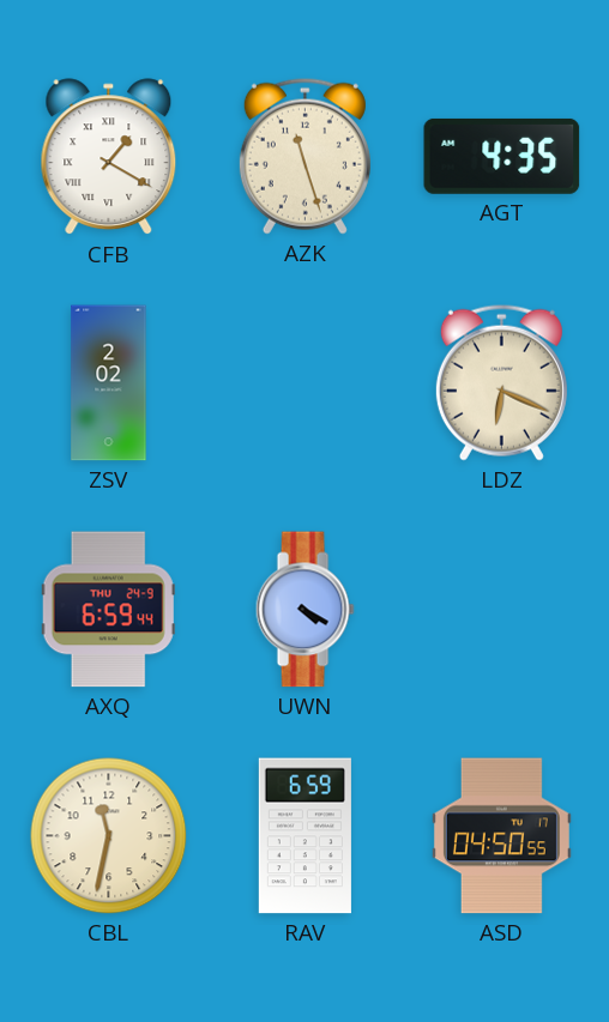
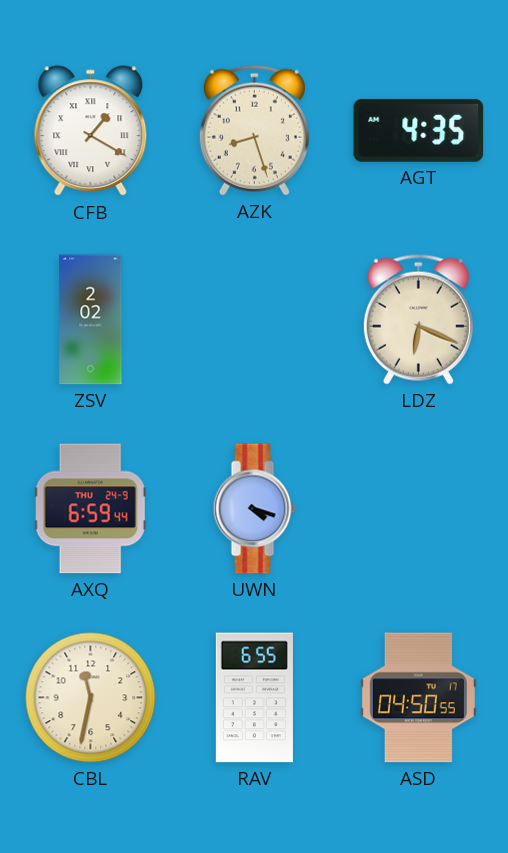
AZK: 11:27 -> 8:27 (254, 130)
UWN: 4:20 -> 4:18 (254, 509)
RAV: 6:59 -> 6:55 (254, 698)
